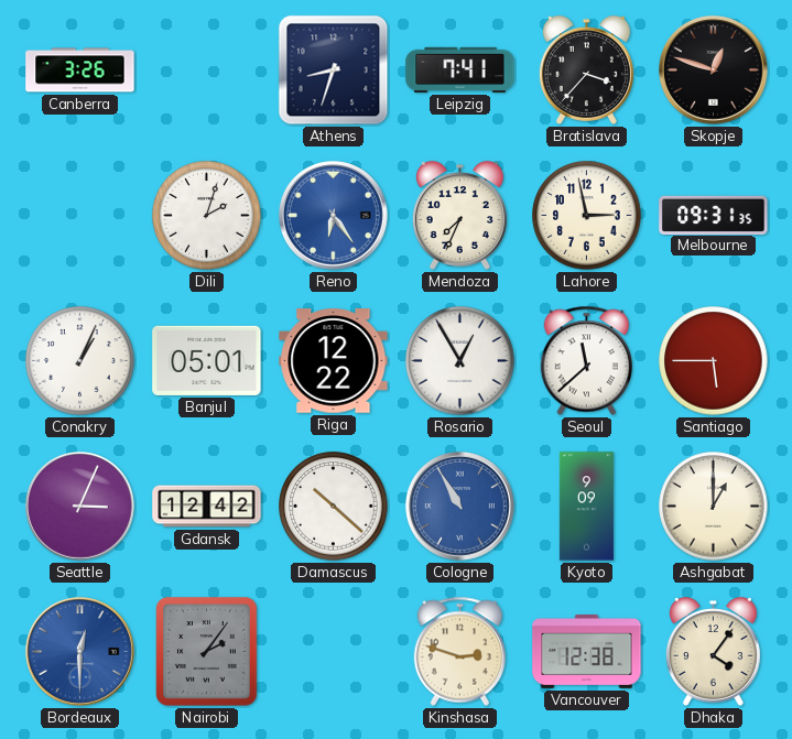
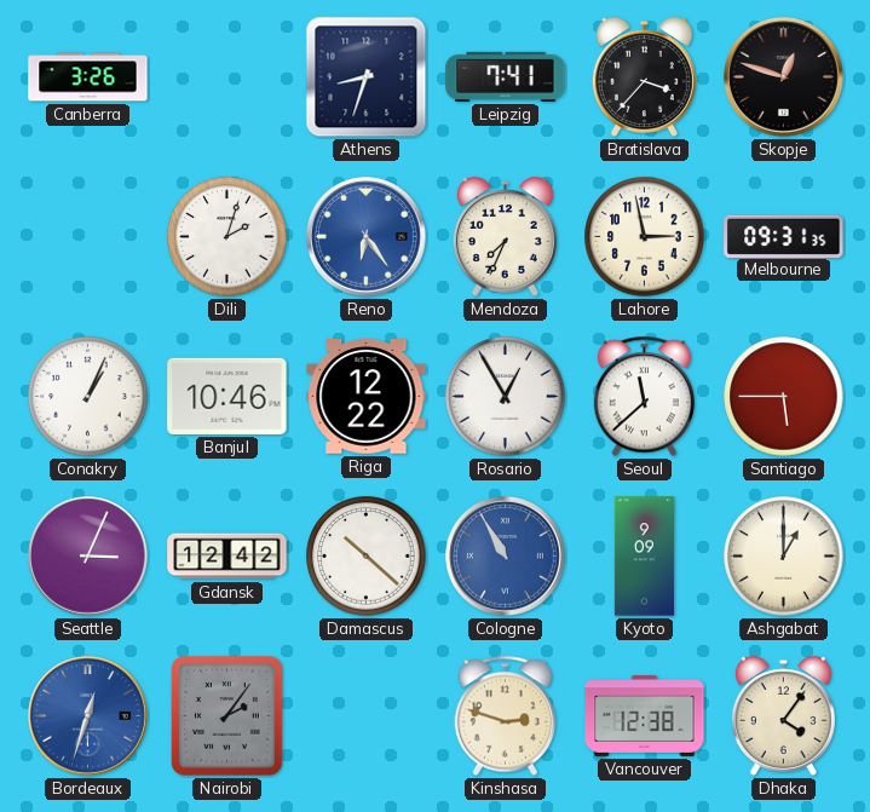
Banjul: 05:01 -> 10:46 (227, 396)
Bordeaux: 12:30 -> 12:33 (88, 716)
